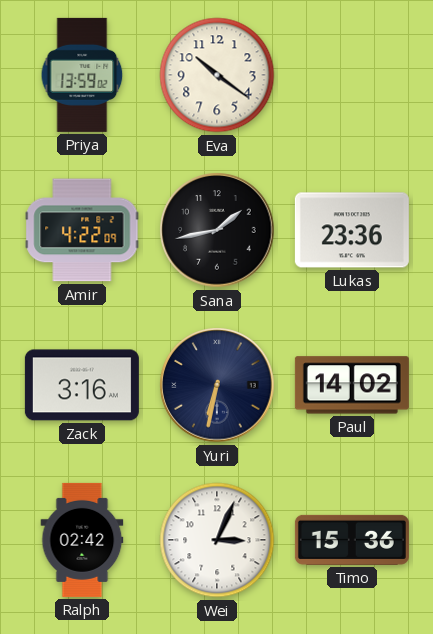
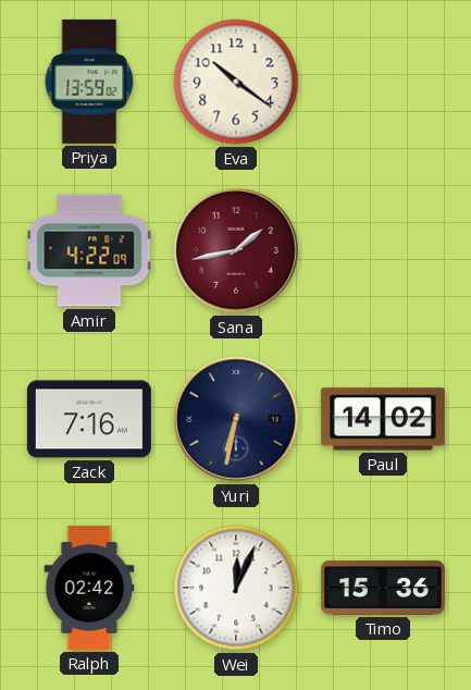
Sana dial: black -> burgundy (236, 250)
Lukas: 23:36 -> none (352, 230)
Zack: 3:16 -> 7:16 (89, 419)
Wei: 3:04 -> 12:04 (236, 588)
